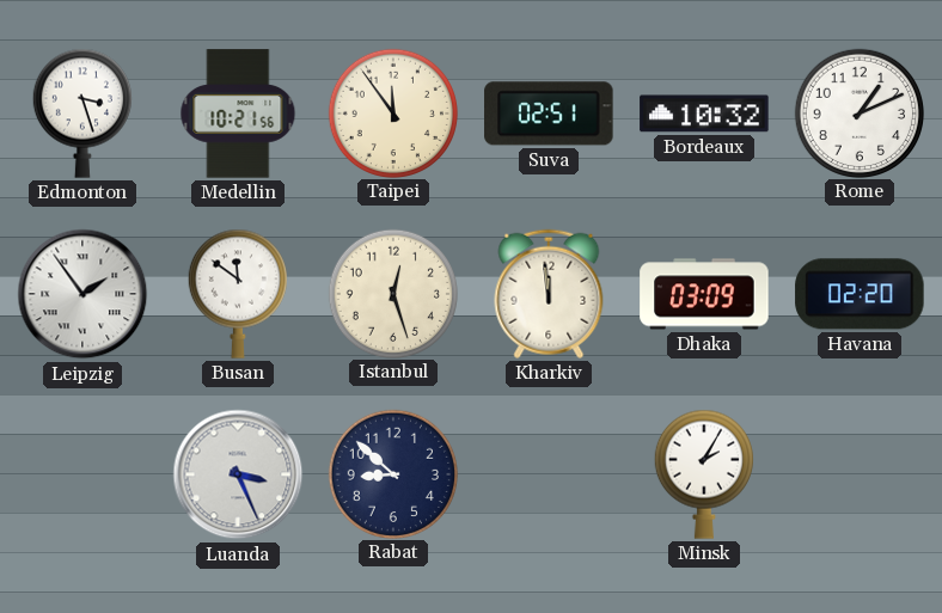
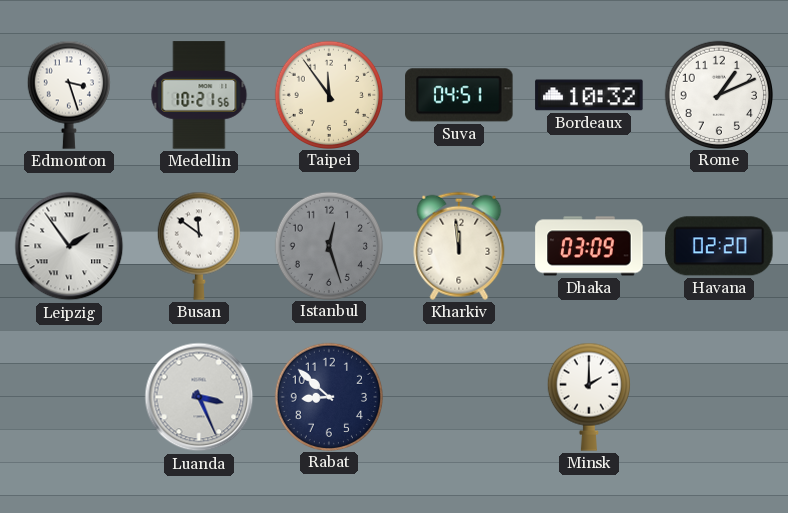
Suva: 02:51 -> 04:51 (459, 95)
Istanbul dial: cream -> grey (328, 245)
Minsk: 2:05 -> 2:00 (589, 397)
